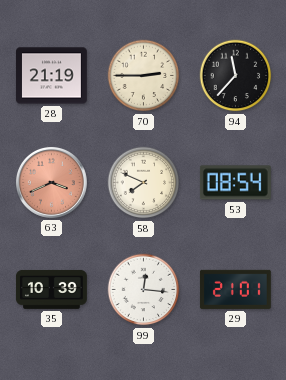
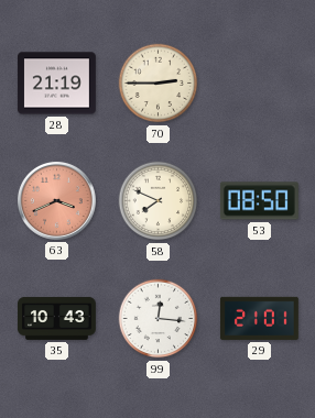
94: 11:37 -> none (236, 76)
53: 08:54 -> 08:50 (259, 201)
35: 10:39 -> 10:43 (56, 318)
